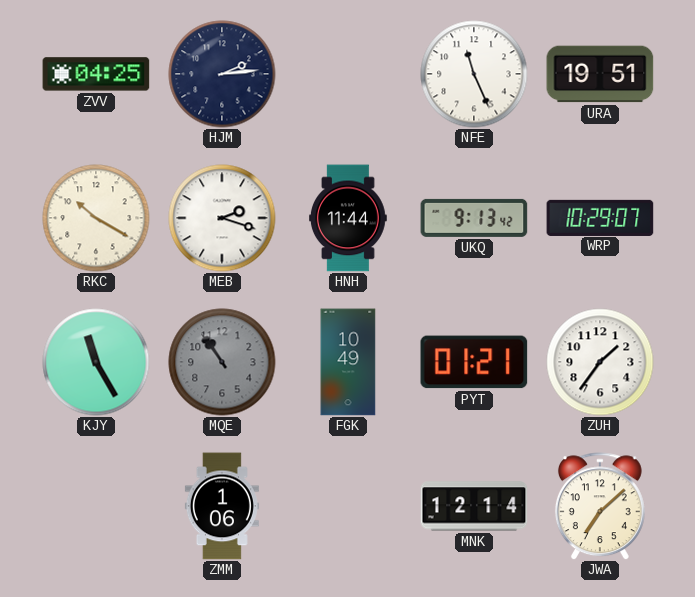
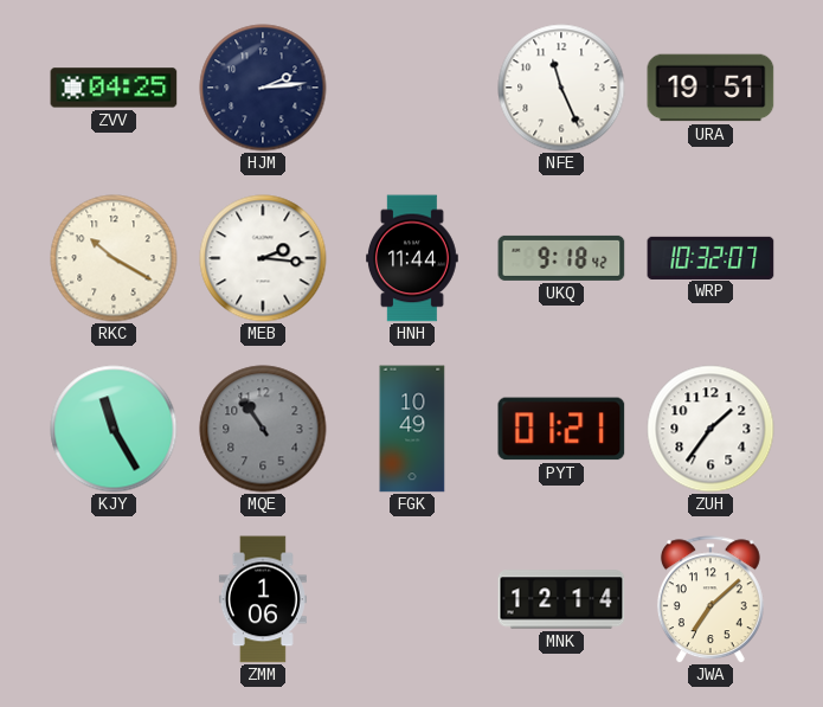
MEB: 2:18 -> 2:16 (263, 258)
UKQ: 9:13 -> 9:18 (561, 258)
WRP: 10:29 -> 10:32 (711, 257)
